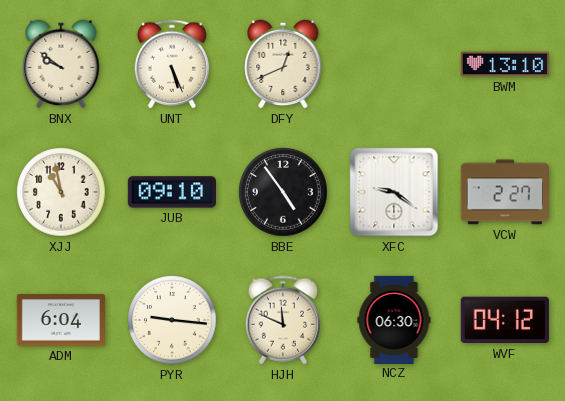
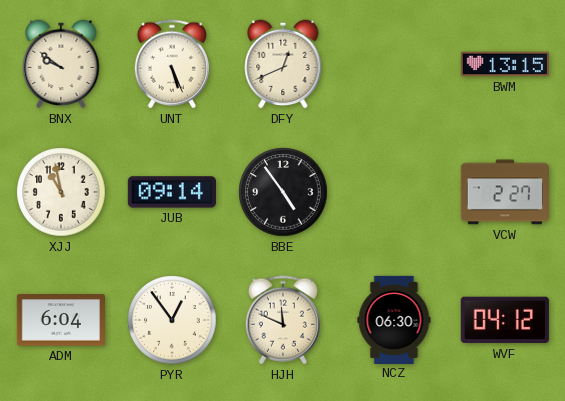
BWM: 13:10 -> 13:15 (504, 64)
JUB: 09:10 -> 09:14 (172, 192)
XFC: 9:21 -> none (394, 192)
PYR: 9:16 -> 12:54 (172, 320)
